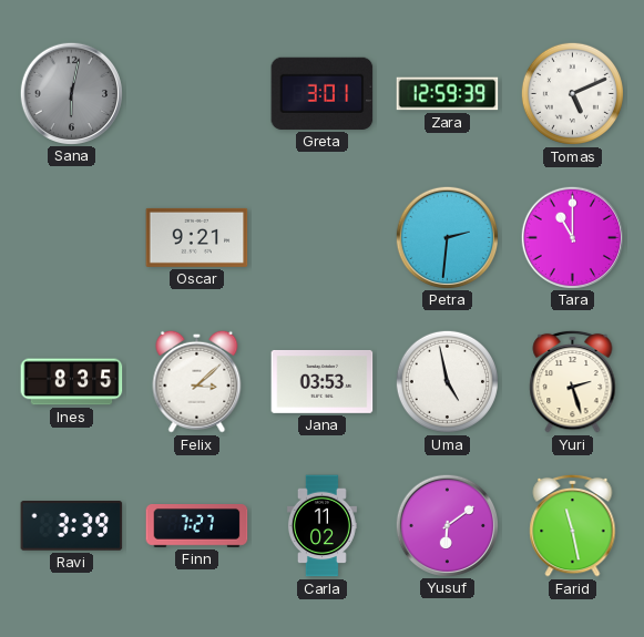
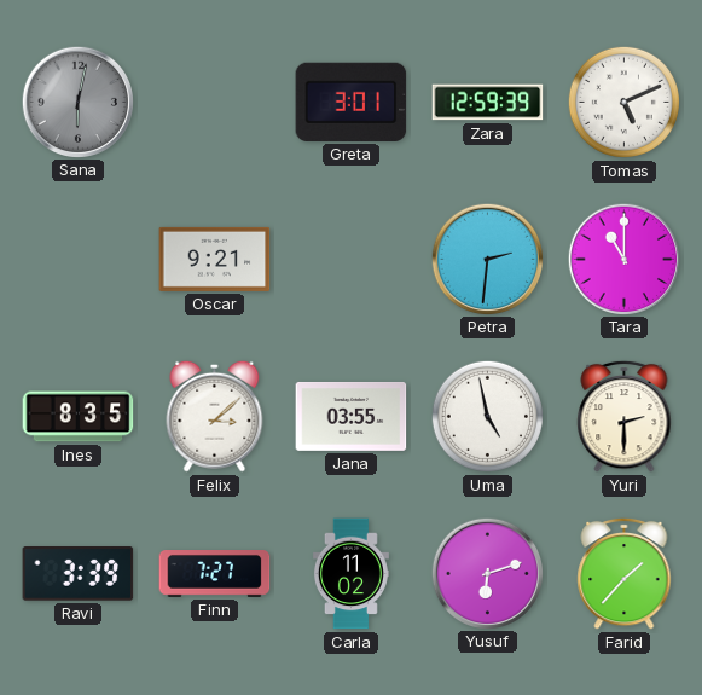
Jana: 03:53 -> 03:55 (352, 416)
Yuri: 2:27 -> 2:30 (625, 416)
Yusuf: 6:09 -> 6:12 (487, 573)
Farid: 11:28 -> 1:37 (625, 573)
